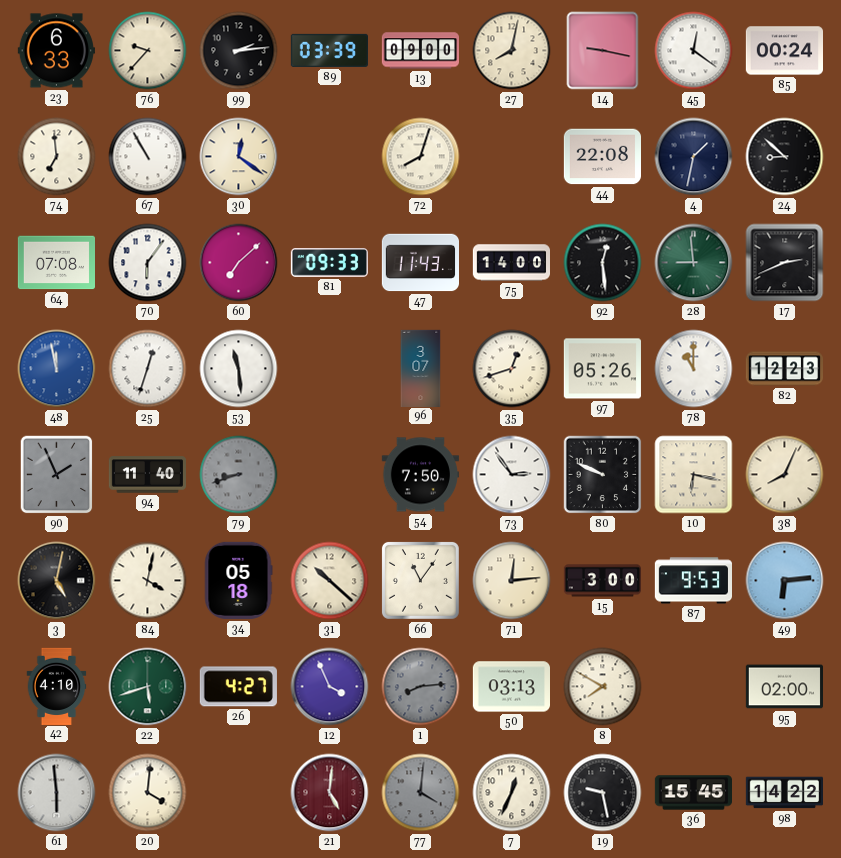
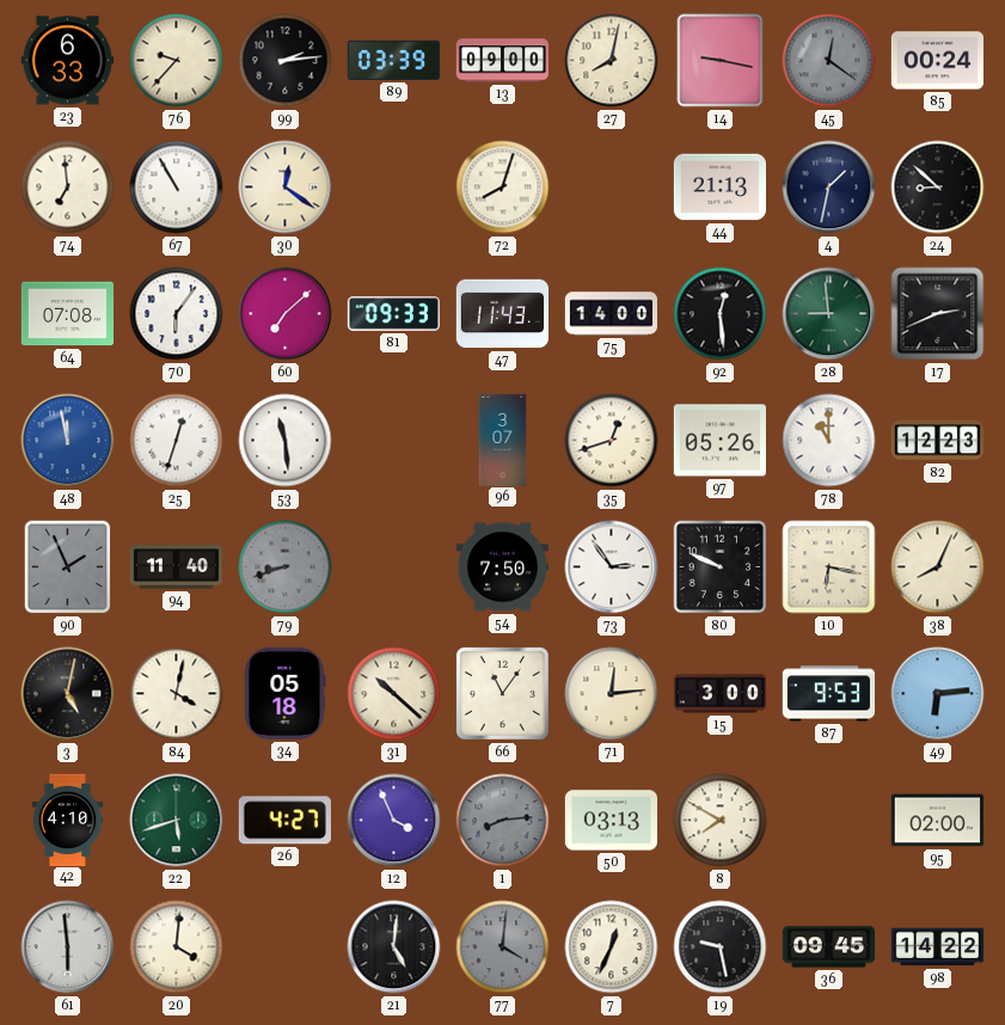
45 dial: white -> grey (829, 61)
44: 22:08 -> 21:13 (719, 188)
21 dial: burgundy -> black (394, 947)
36: 15:45 -> 09:45 (828, 947)
